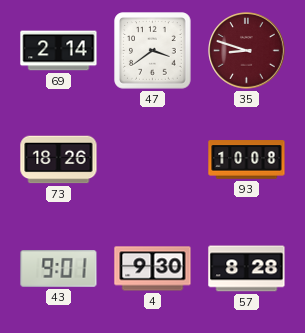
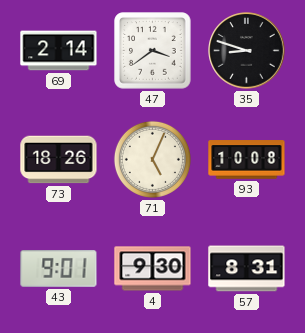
35 dial: burgundy -> black (247, 51)
71: none -> 5:04 (152, 159)
57: 8:28 -> 8:31 (247, 269)
